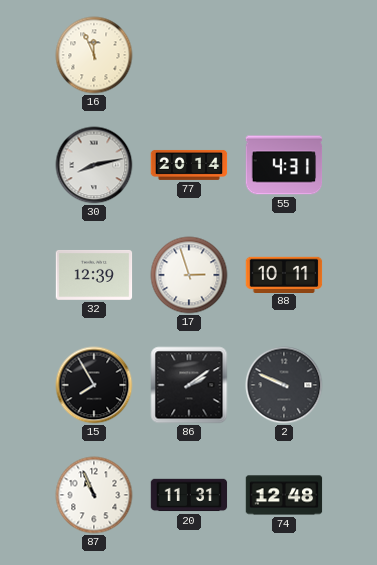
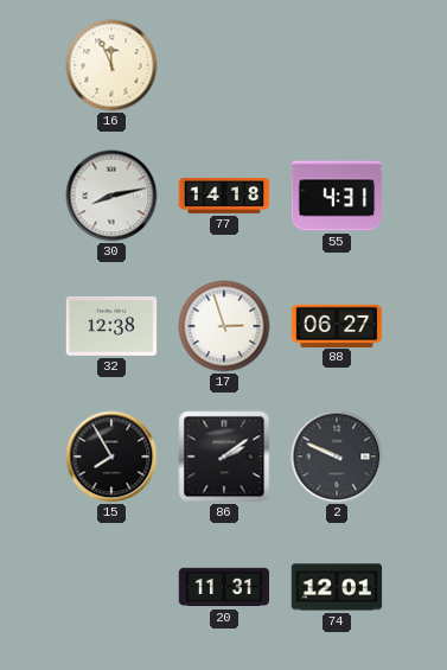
77: 20:14 -> 14:18 (224, 196)
32: 12:39 -> 12:38 (111, 326)
88: 10:11 -> 06:27 (337, 325)
87: 10:56 -> none (94, 495)
74: 12:48 -> 12:01 (337, 587)
